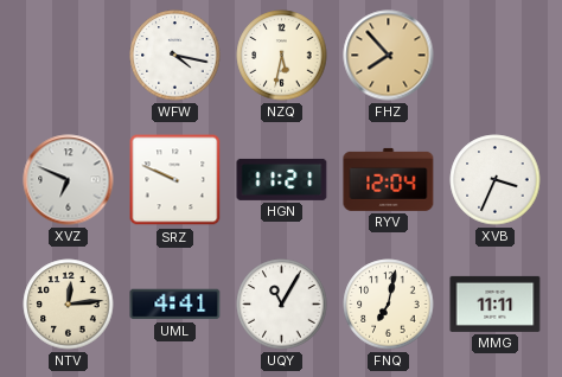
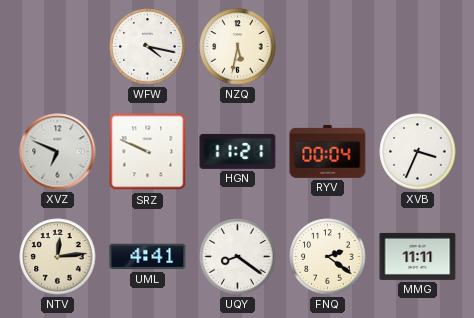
FHZ: 7:53 -> none (389, 56)
RYV: 12:04 -> 00:04 (328, 151)
UQY: 11:05 -> 8:21 (238, 257)
FNQ: 7:02 -> 2:21 (328, 257)
